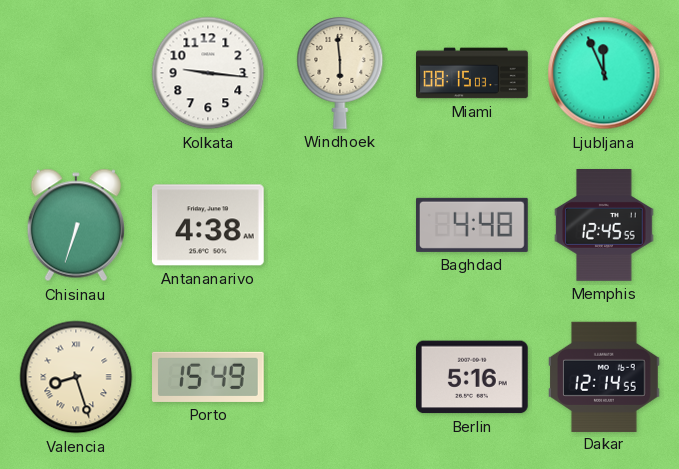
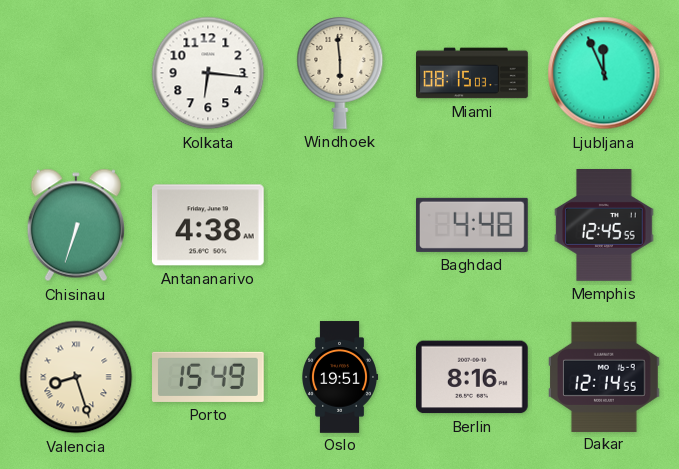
Kolkata: 9:16 -> 6:16 (208, 73)
Oslo: none -> 19:51 (341, 377)
Berlin: 5:16 -> 8:16 (472, 377)
